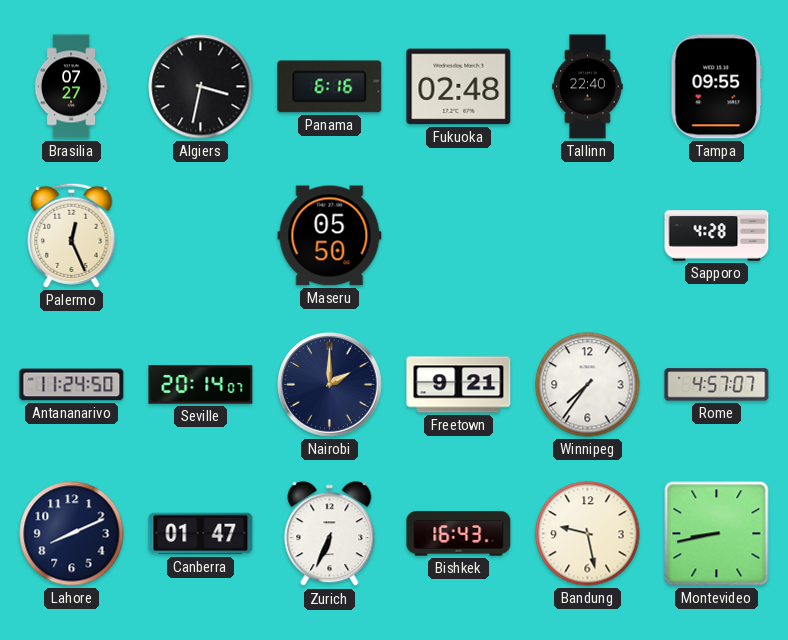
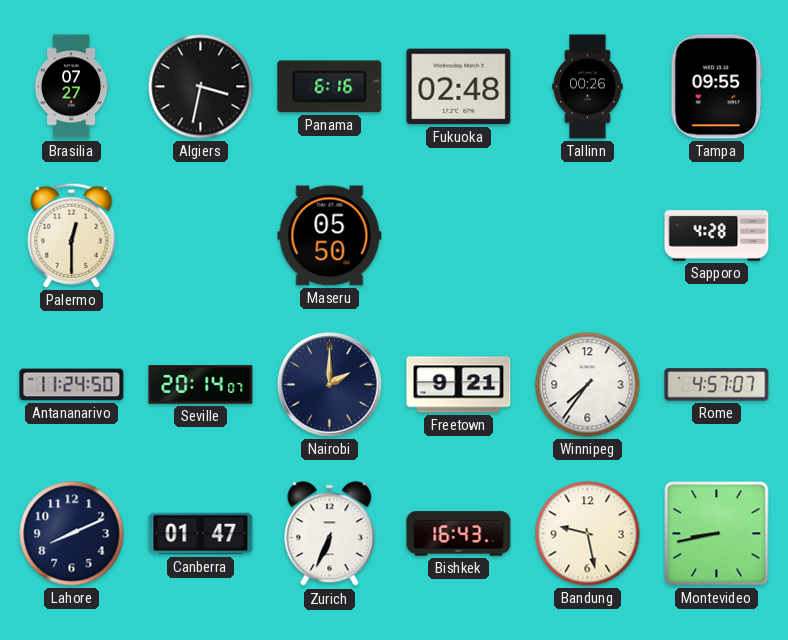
Tallinn: 22:40 -> 00:26 (588, 87)
Palermo: 12:26 -> 12:30 (72, 235)
